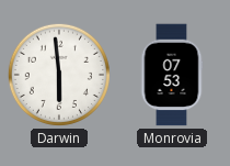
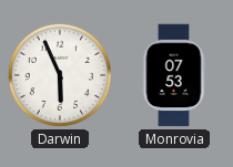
Darwin: 5:59 -> 5:56 (60, 75)
